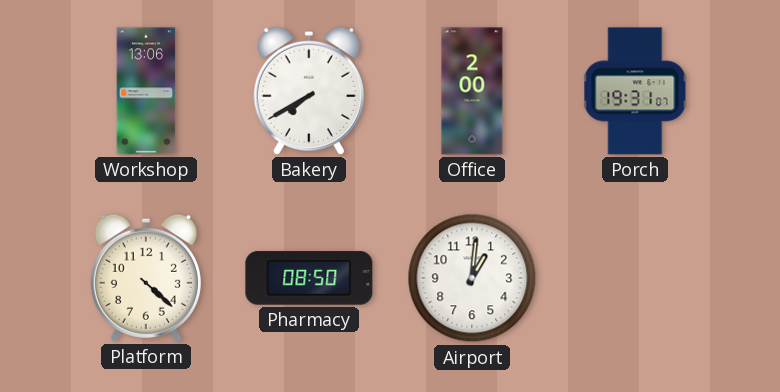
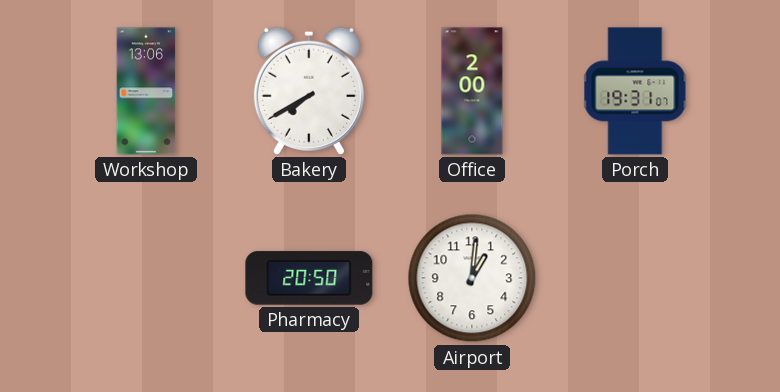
Platform: 4:22 -> none (146, 278)
Pharmacy: 08:50 -> 20:50 (309, 278)
